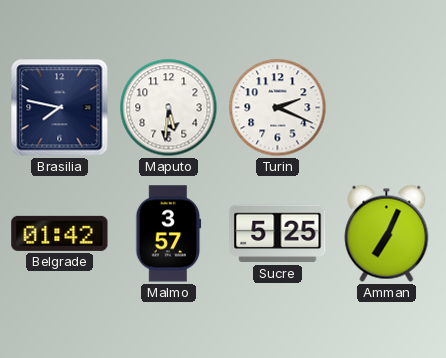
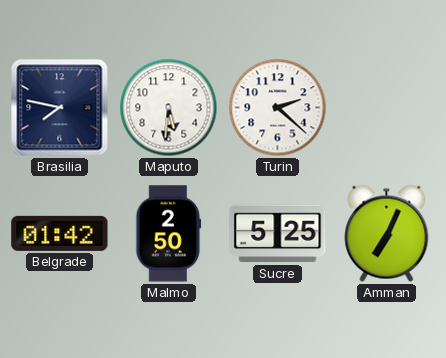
Turin: 2:19 -> 2:22 (278, 108)
Malmo: 3:57 -> 2:50 (169, 234)
